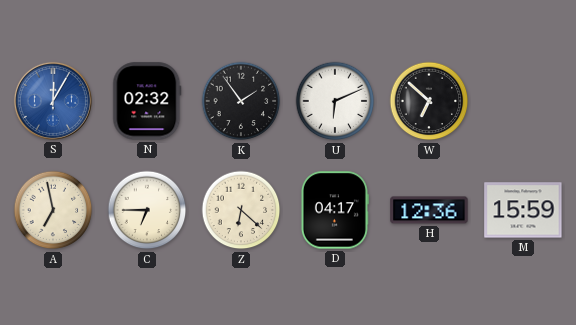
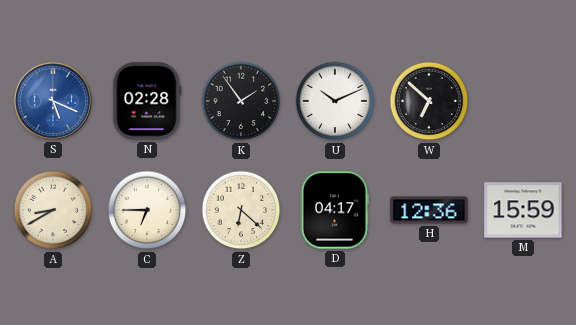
S: 12:05 -> 5:19 (53, 101)
N: 02:32 -> 02:28 (147, 101)
U: 6:11 -> 10:11 (335, 101)
A: 6:58 -> 8:40 (53, 210)
